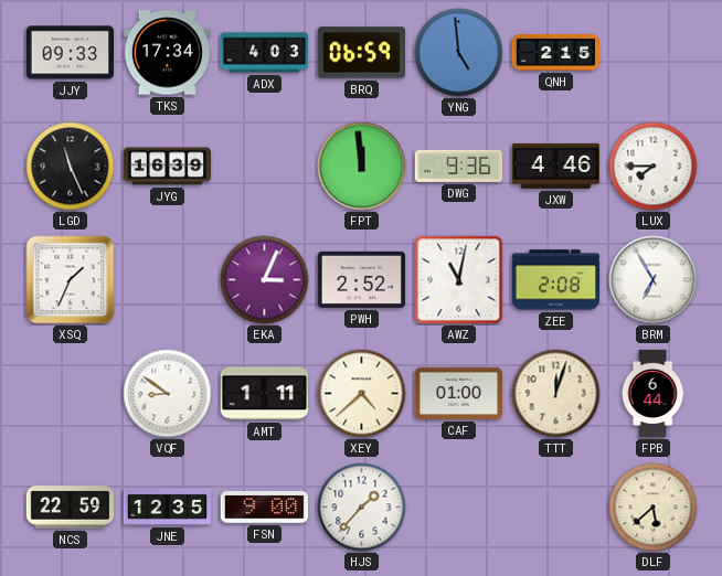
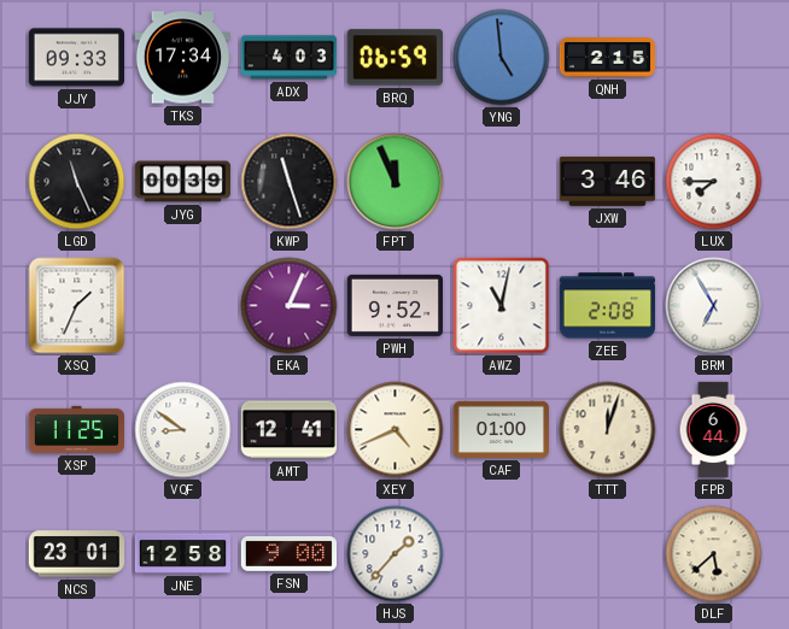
JYG: 16:39 -> 00:39 (183, 182)
KWP: none -> 11:27 (290, 182)
FPT: 11:59 -> 11:56 (396, 182)
DWG: 9:36 -> none (458, 166)
JXW: 4:46 -> 3:46 (607, 181)
PWH: 2:52 -> 9:52 (394, 305)
XSP: none -> 11:25 (76, 429)
AMT: 1:11 -> 12:41 (288, 430)
XEY: 4:38 -> 4:41 (396, 430)
NCS: 22:59 -> 23:01 (77, 554)
JNE: 12:35 -> 12:58 (183, 553)
